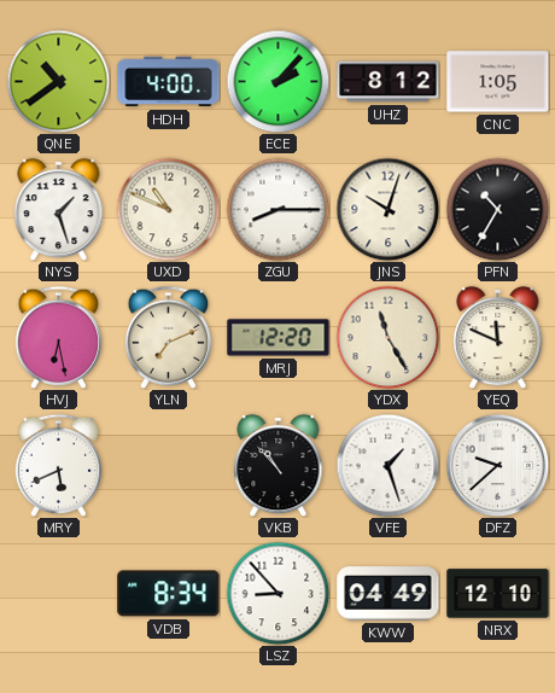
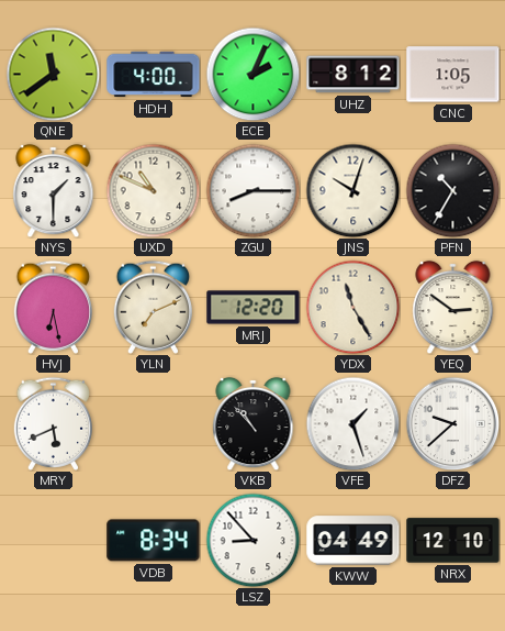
QNE: 10:39 -> 11:39 (53, 74)
ECE: 2:07 -> 2:04 (252, 74)
NYS: 1:27 -> 1:30 (54, 190)
YEQ: 11:49 -> 2:51 (453, 307)
